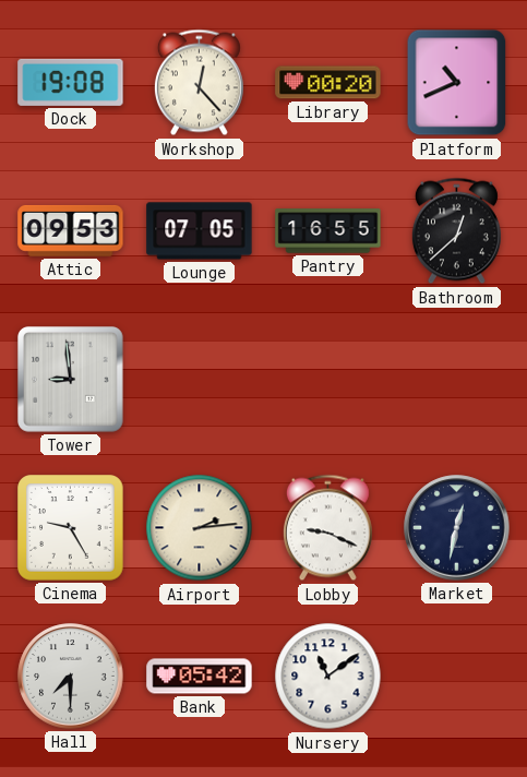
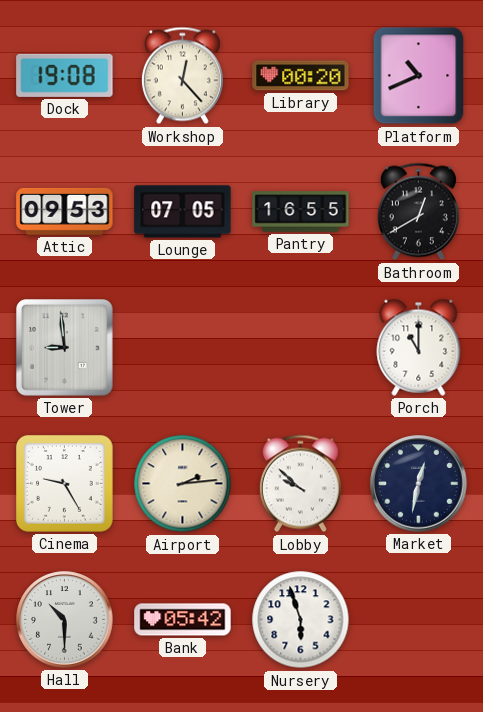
Bathroom: 12:38 -> 12:40 (418, 212)
Porch: none -> 11:00 (419, 347)
Lobby: 9:19 -> 9:52 (300, 484)
Hall: 7:30 -> 10:30 (65, 620)
Nursery: 11:09 -> 5:57 (301, 620)
